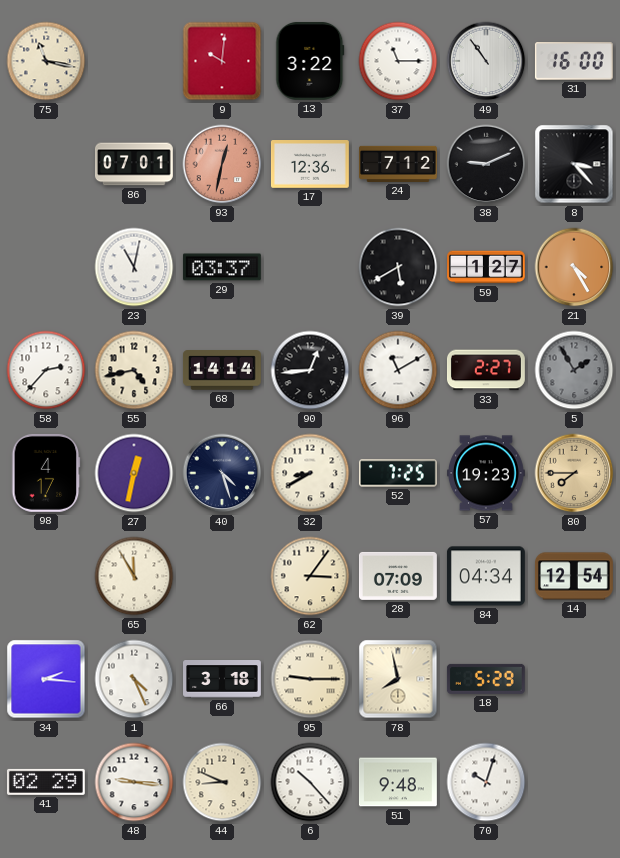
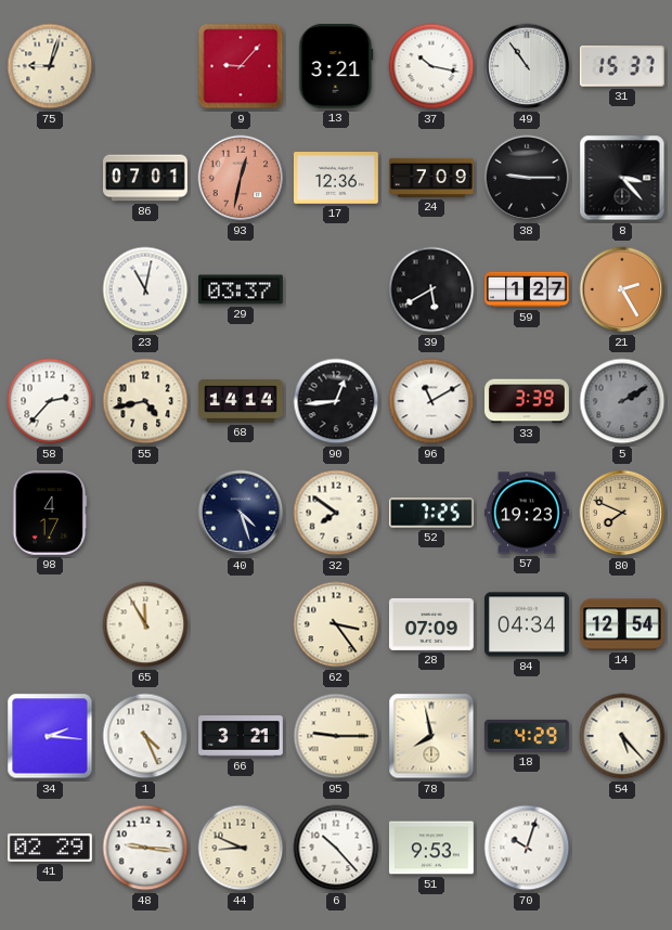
75: 11:17 -> 9:03 (50, 66)
9: 10:01 -> 9:07 (241, 66)
13: 3:22 -> 3:21 (336, 66)
37: 11:15 -> 10:17 (431, 66)
31: 16:00 -> 15:37 (622, 66)
24: 7:12 -> 7:09 (432, 178)
38: 9:11 -> 9:15 (527, 178)
21: 4:25 -> 2:25 (622, 289)
33: 2:27 -> 3:39 (527, 401)
5: 1:55 -> 2:10 (622, 401)
27: 12:32 -> none (134, 473)
32: 8:40 -> 7:51 (336, 513)
80: 7:45 -> 7:49 (622, 513)
62: 3:06 -> 3:24 (336, 624)
66: 3:18 -> 3:21 (242, 737)
18: 5:29 -> 4:29 (527, 736)
54: none -> 5:23 (622, 736)
51: 9:48 -> 9:53 (431, 848)
